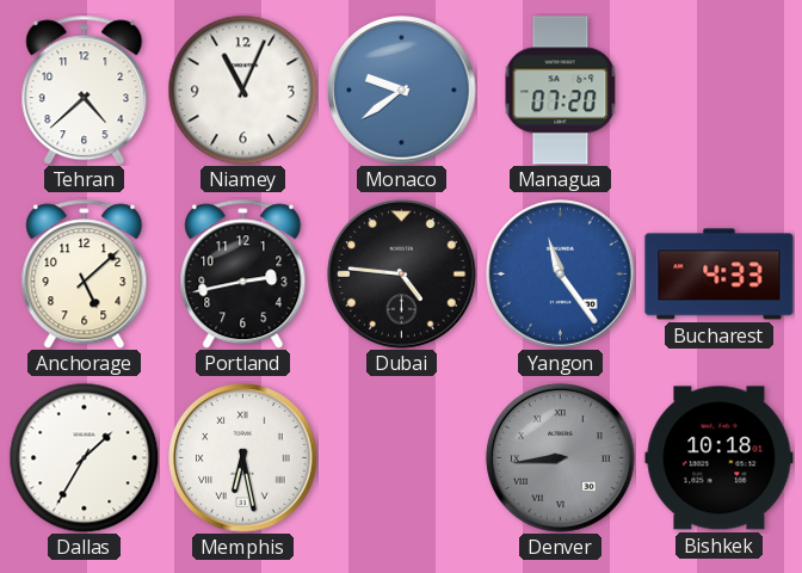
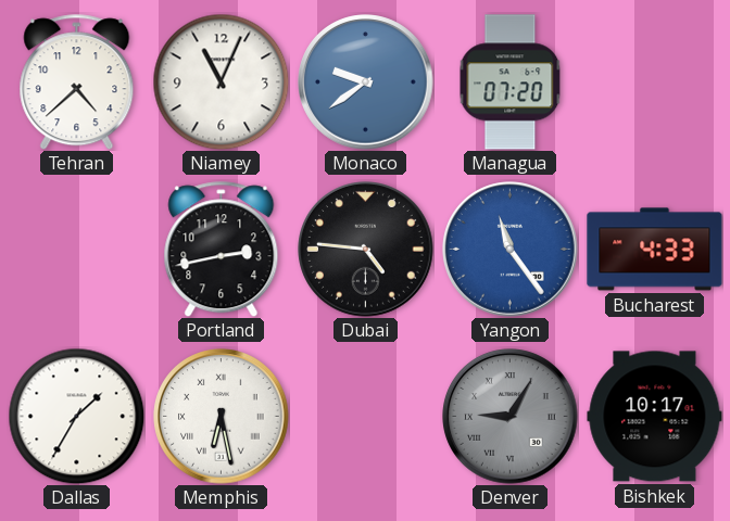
Anchorage: 5:08 -> none (85, 275)
Denver: 8:44 -> 9:05 (511, 417)
Bishkek: 10:18 -> 10:17 (655, 417)
